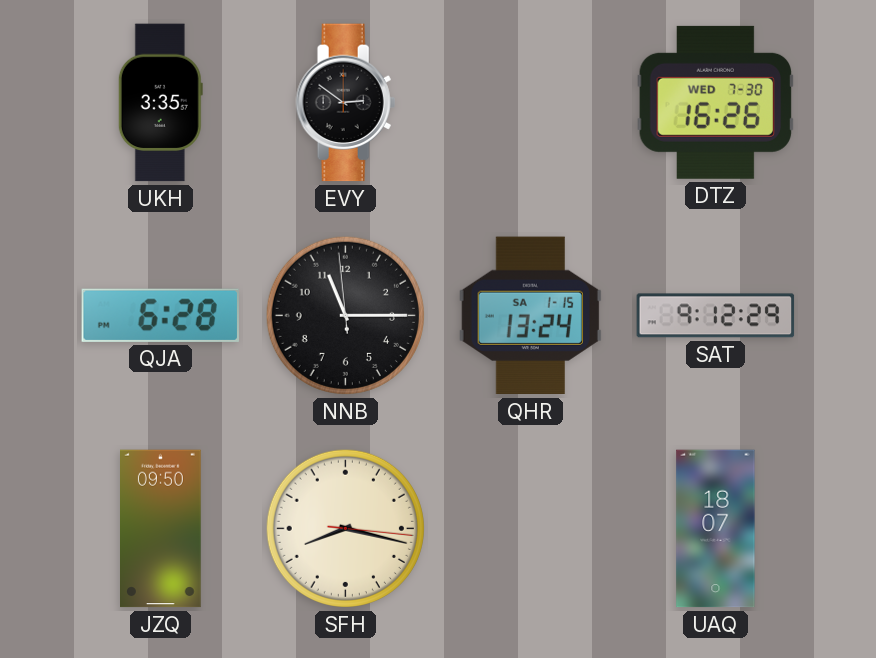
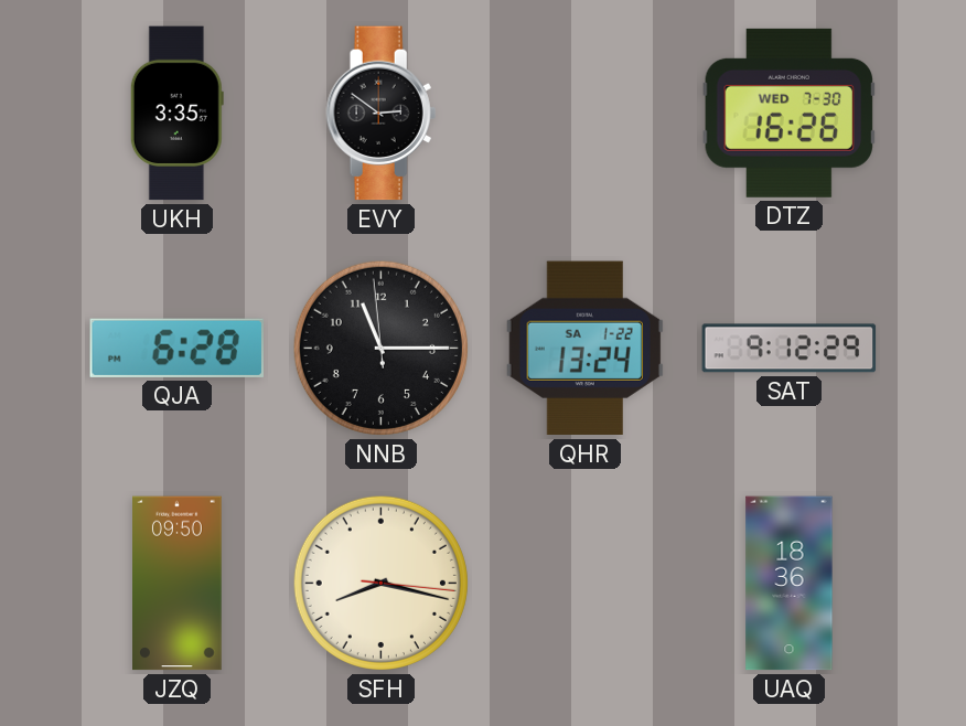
QHR date: SA 1-15 -> SA 1-22 (584, 349)
UAQ: 18:07 -> 18:36 (790, 584)
